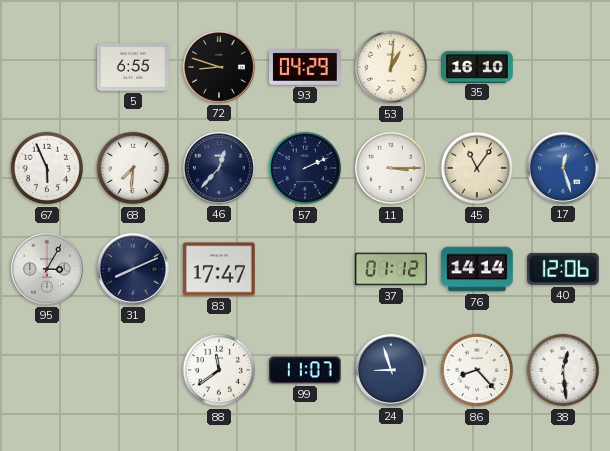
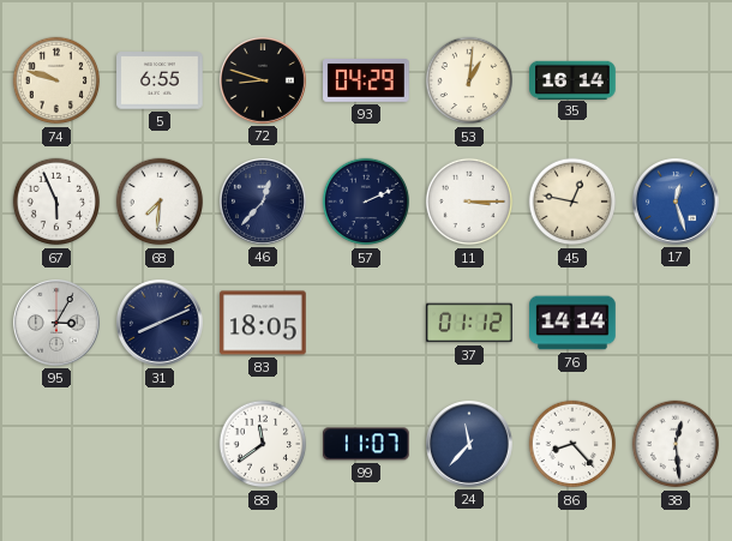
74: none -> 9:48 (56, 80)
35: 16:10 -> 16:14 (572, 79)
45: 11:06 -> 12:47 (572, 202)
83: 17:47 -> 18:05 (263, 323)
40: 12:06 -> none (564, 269)
24: 8:57 -> 11:37 (470, 445)
